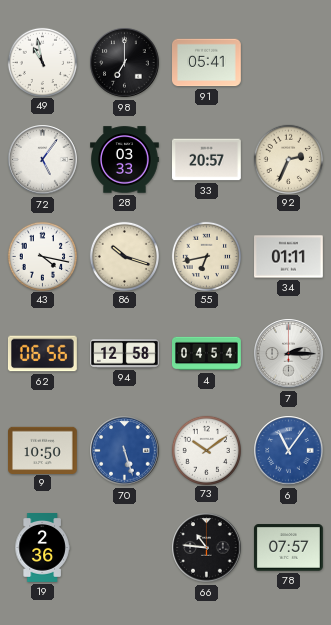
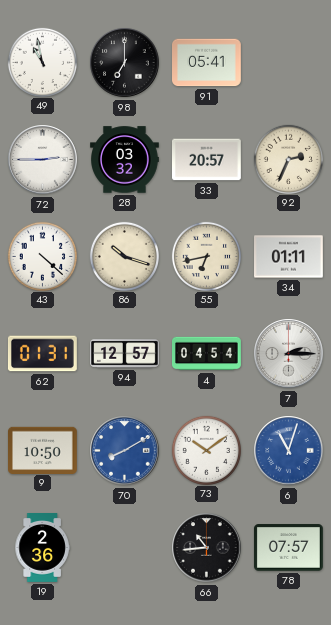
72: 5:06 -> 2:45 (43, 160)
28: 03:33 -> 03:32 (125, 160)
43: 4:17 -> 4:22 (42, 256)
62: 06:56 -> 01:31 (42, 354)
94: 12:58 -> 12:57 (125, 354)
70: 5:27 -> 8:10 (125, 451)
6: 11:06 -> 11:03 (289, 451)
66: 10:46 -> 10:44 (207, 548)
